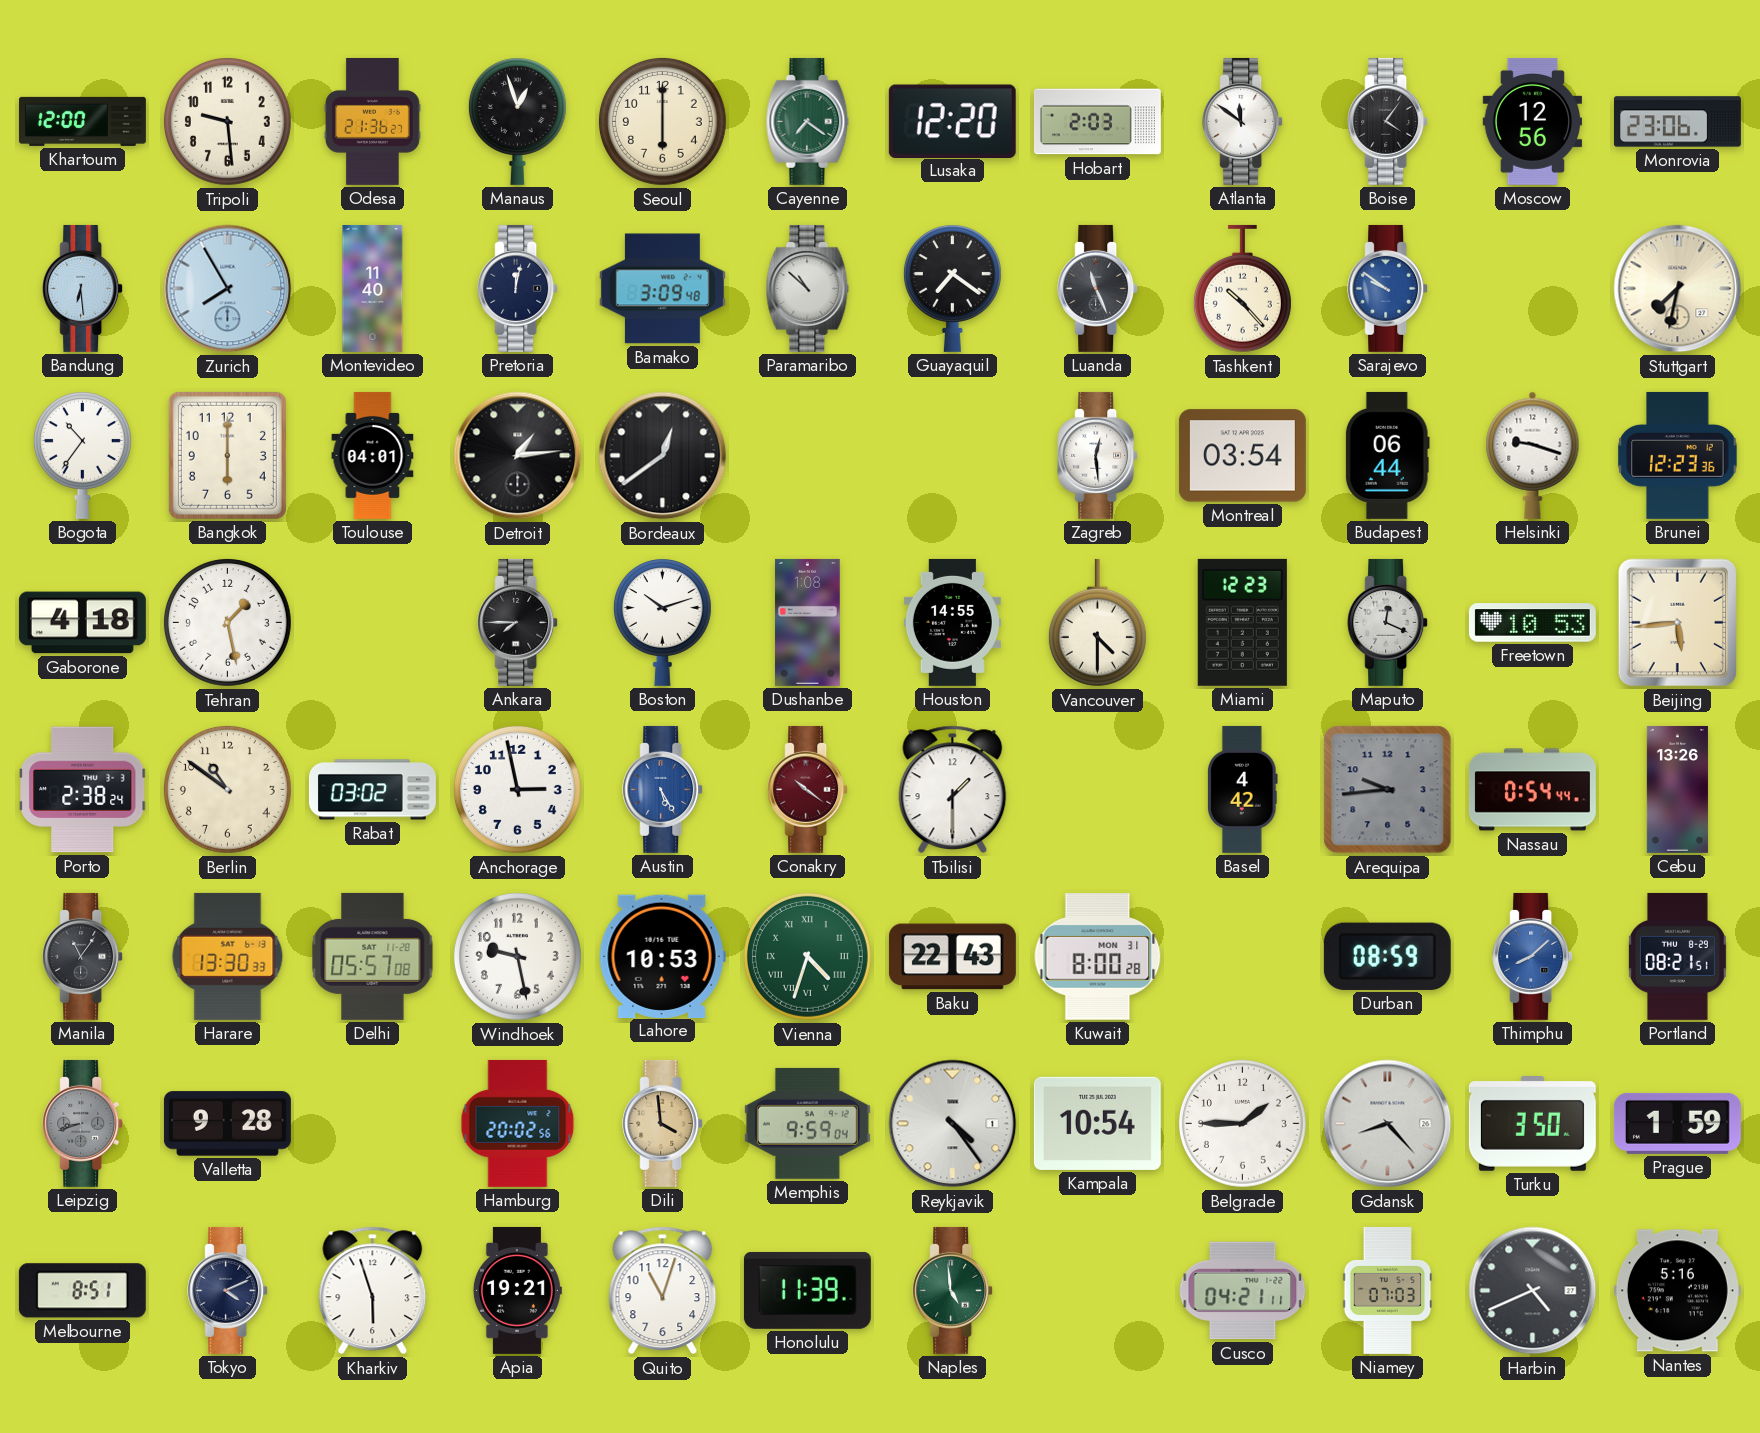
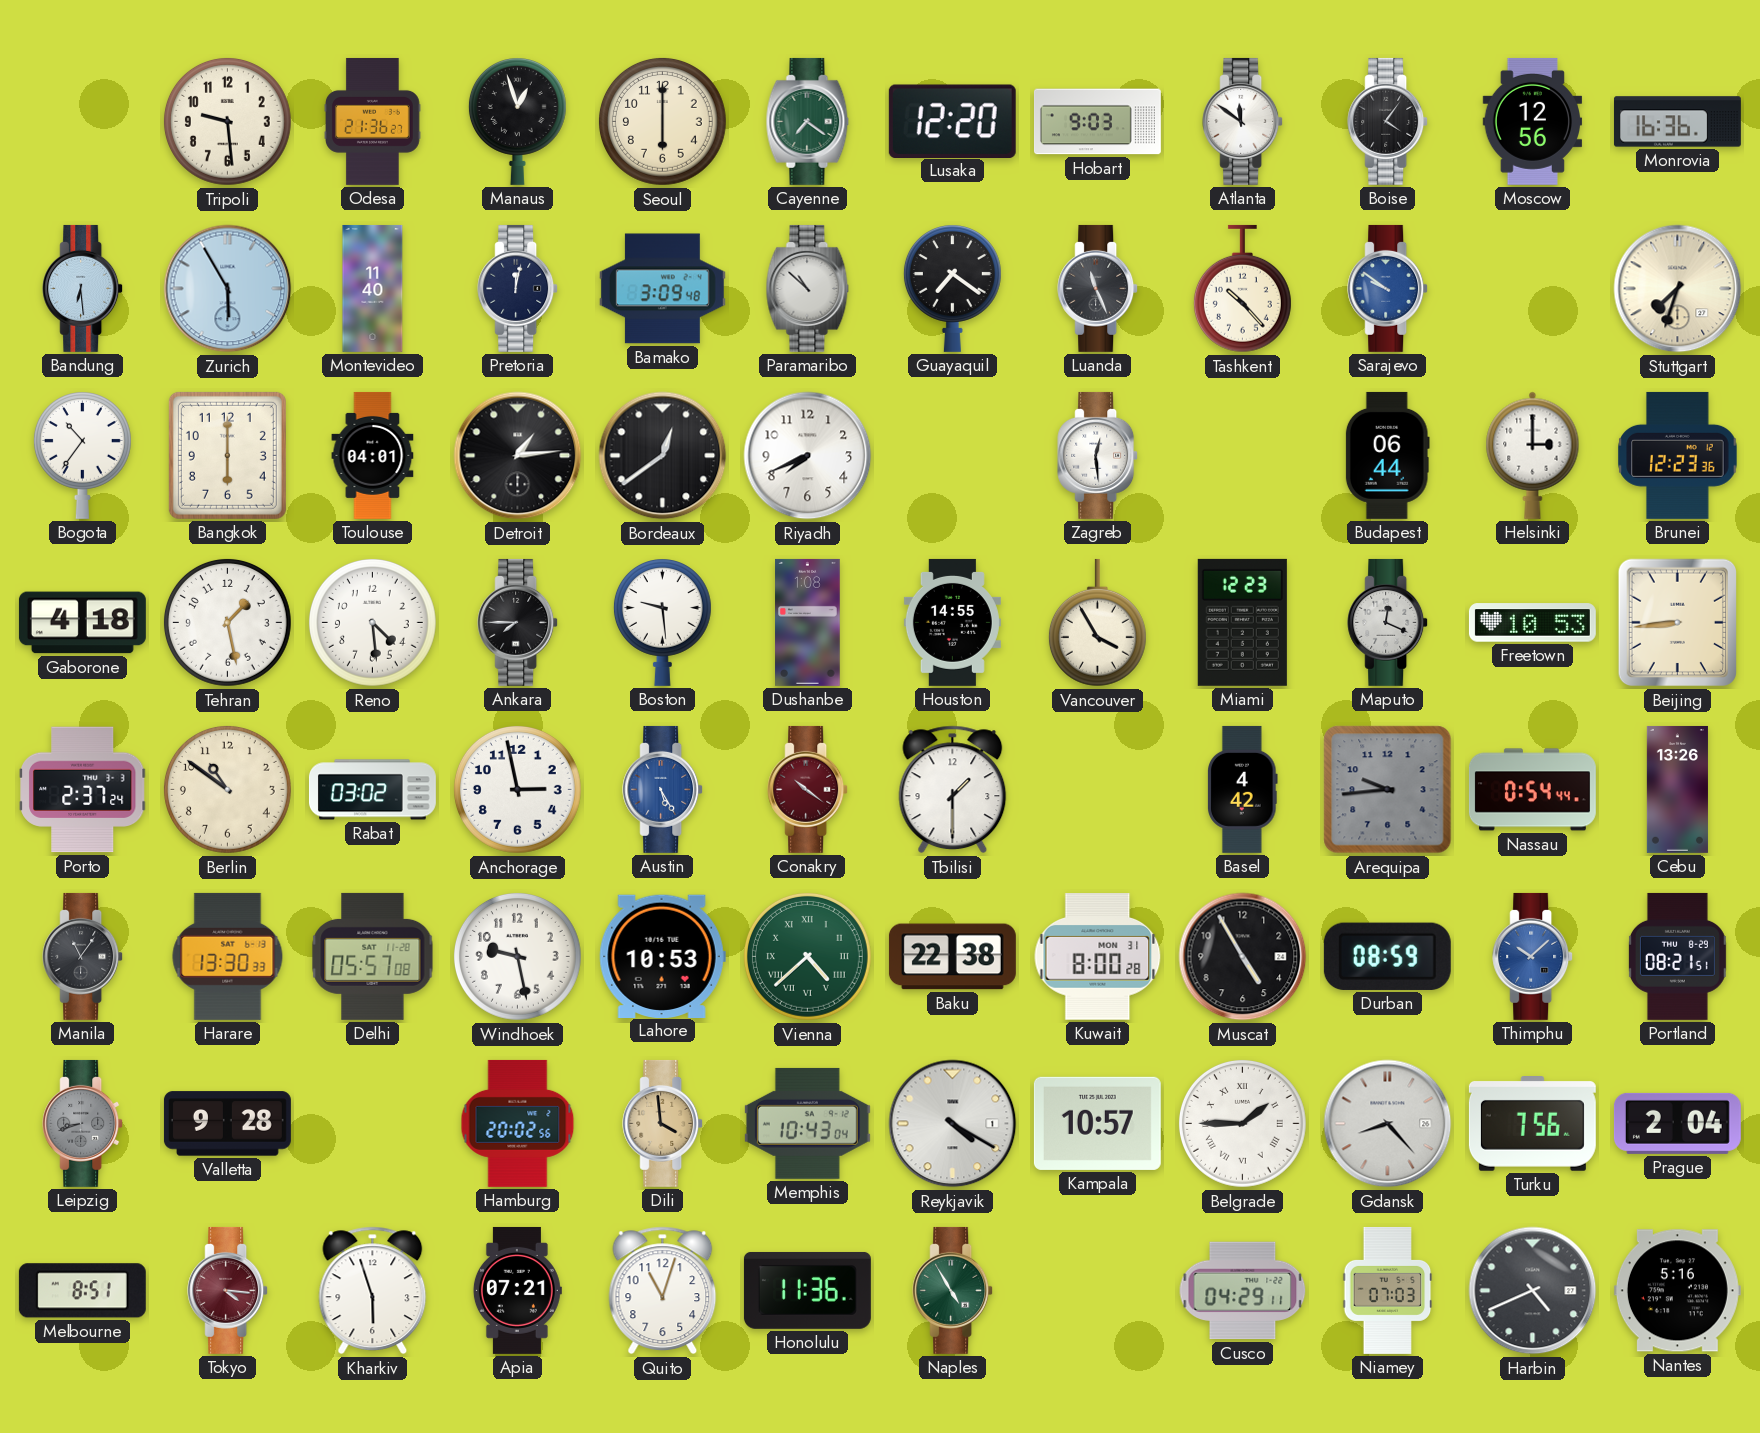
Khartoum: 12:00 -> none (82, 121)
Hobart: 2:03 -> 9:03 (1097, 122)
Monrovia: 23:06 -> 16:36 (1677, 122)
Zurich: 7:55 -> 5:55 (228, 289)
Stuttgart: 7:32 -> 7:33 (1678, 289)
Riyadh: none -> 7:41 (808, 456)
Montreal: 03:54 -> none (1242, 456)
Helsinki: 9:18 -> 3:00 (1533, 455)
Reno: none -> 4:29 (372, 622)
Boston: 10:12 -> 9:29 (662, 622)
Vancouver: 4:30 -> 3:55 (1097, 623)
Beijing: 5:44 -> 8:44 (1677, 623)
Porto: 2:38 -> 2:37 (83, 790)
Vienna: 4:33 -> 4:38 (807, 956)
Baku: 22:43 -> 22:38 (952, 957)
Muscat: none -> 4:55 (1243, 957)
Thimphu: 8:08 -> 10:08 (1533, 956)
Memphis: 9:59 -> 10:43 (807, 1123)
Reykjavik: 4:24 -> 4:20 (953, 1124)
Kampala: 10:54 -> 10:57 (1097, 1123)
Belgrade numerals: Arabic -> Roman (1242, 1123)
Turku: 3:50 -> 7:56 (1532, 1124)
Prague: 1:59 -> 2:04 (1677, 1123)
Tokyo: 4:11 -> 4:16 (228, 1290)
Tokyo dial: navy -> burgundy (228, 1290)
Apia: 19:21 -> 07:21 (517, 1290)
Honolulu: 11:39 -> 11:36 (807, 1290)
Naples: 4:59 -> 4:55 (953, 1290)
Cusco: 04:21 -> 04:29 (1243, 1291)
